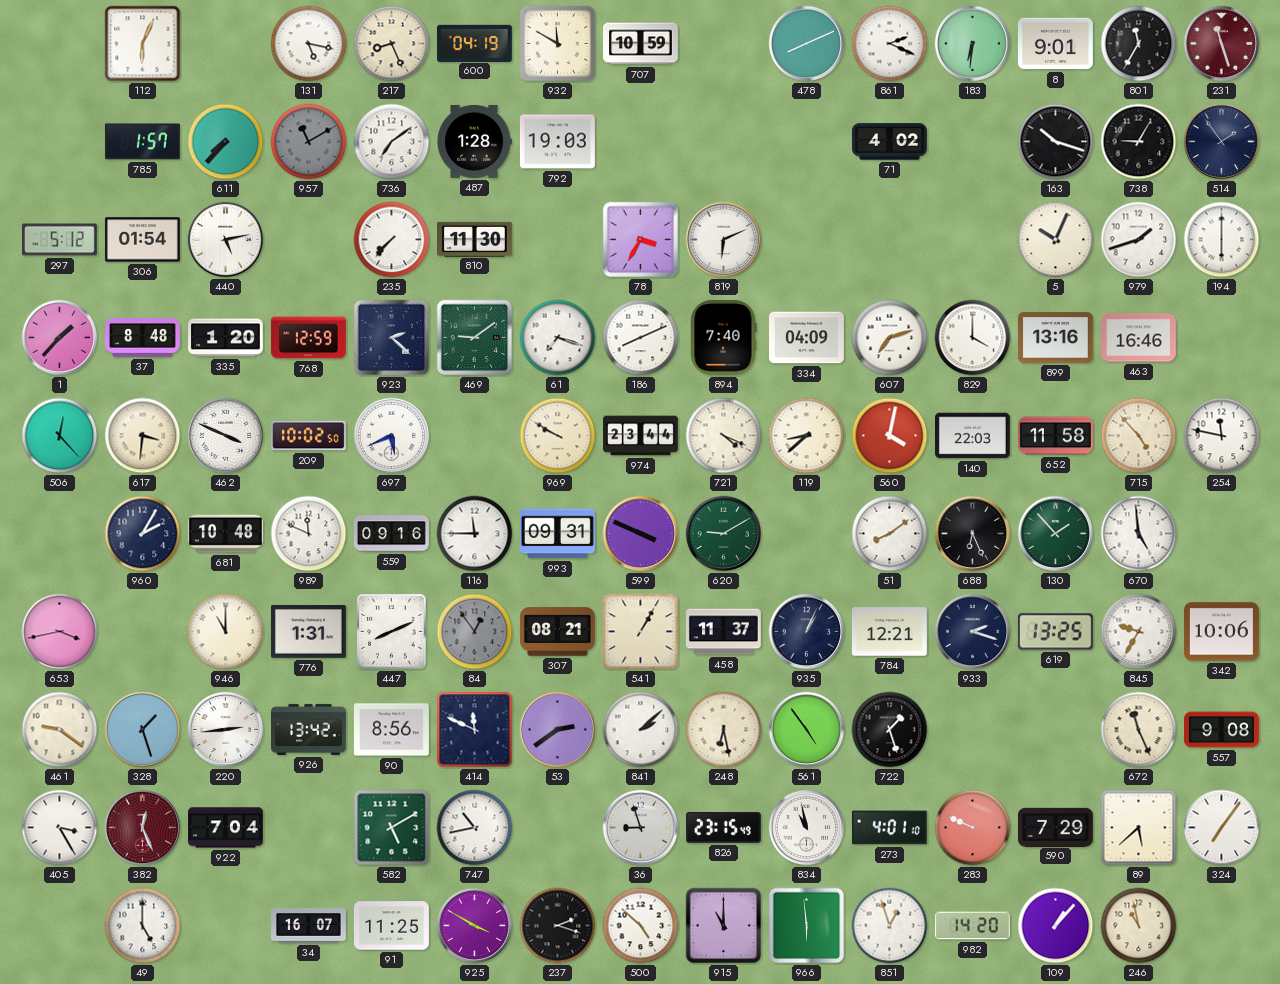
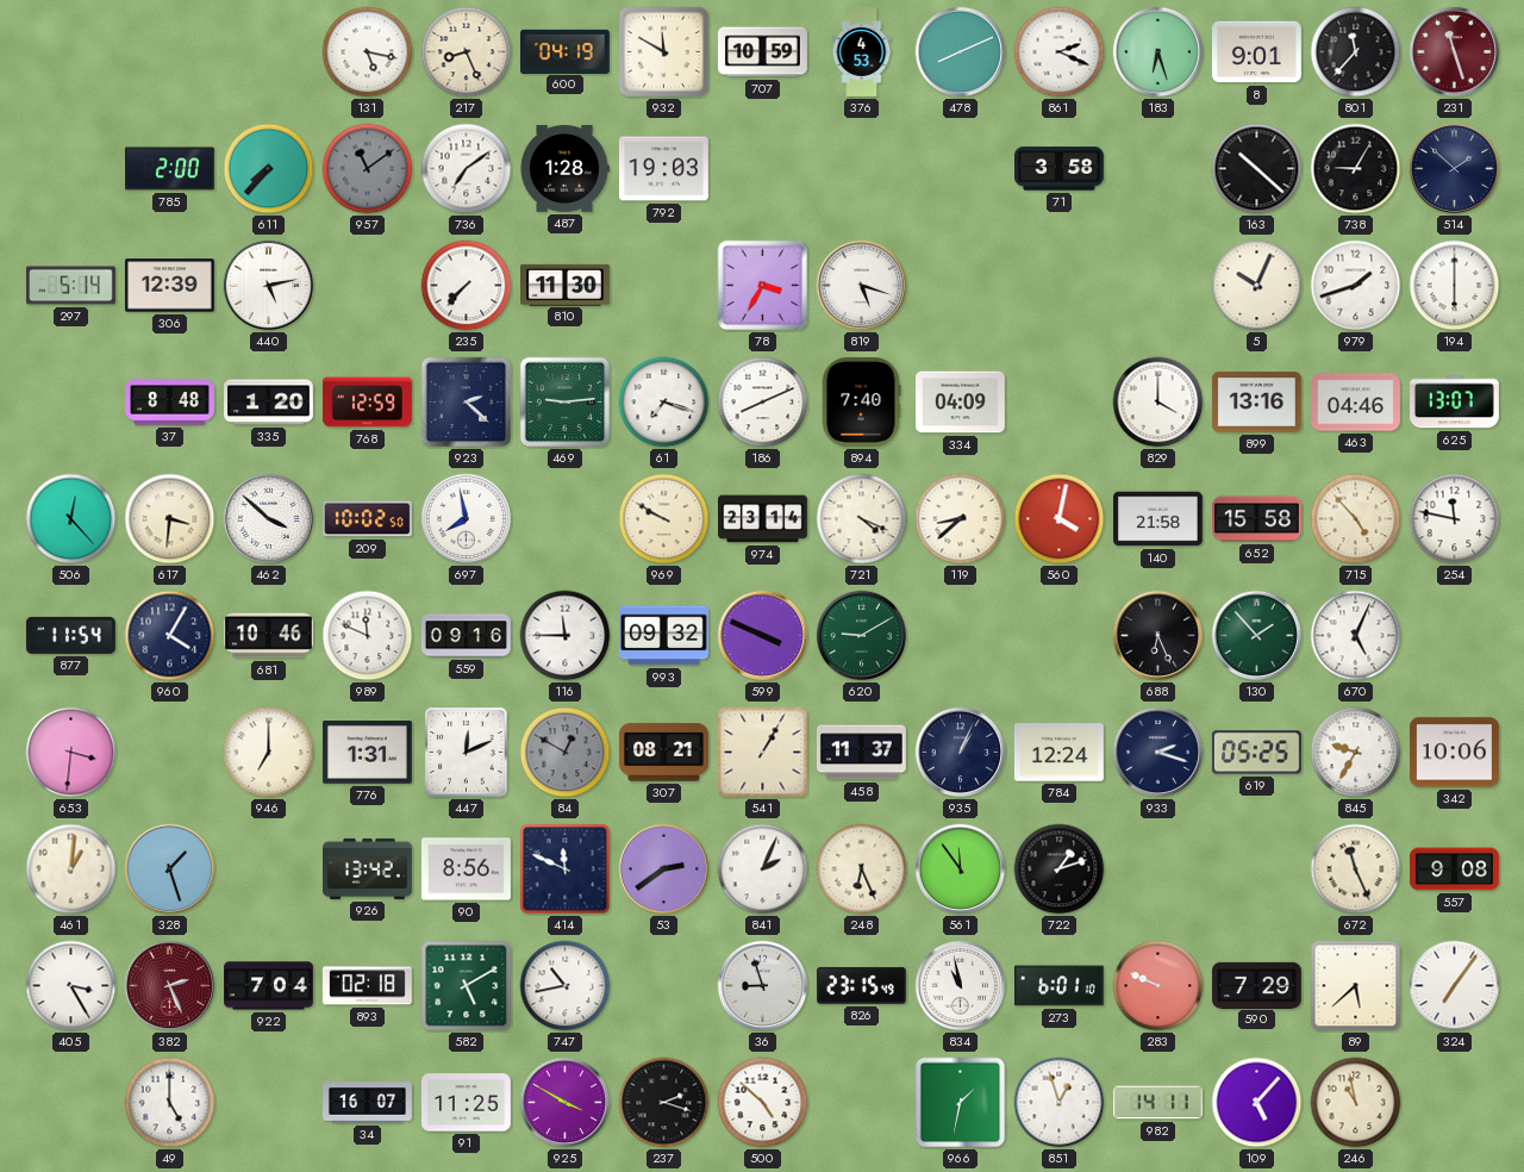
112: 6:04 -> none (143, 44)
376: none -> 4:53 (862, 52)
183: 6:31 -> 6:27 (1158, 52)
801: 11:35 -> 11:37 (1356, 52)
785: 1:57 -> 2:00 (169, 169)
957: 11:10 -> 11:09 (368, 169)
71: 4:02 -> 3:58 (1058, 169)
163: 10:18 -> 10:22 (1257, 169)
514: 1:54 -> 1:52 (1455, 169)
297: 5:12 -> 5:14 (71, 286)
306: 01:54 -> 12:39 (169, 286)
819: 6:11 -> 5:18 (862, 286)
1: 1:37 -> none (60, 338)
469: 9:09 -> 9:14 (566, 403)
607: 7:12 -> none (890, 338)
463: 16:46 -> 04:46 (1356, 403)
625: none -> 13:07 (1455, 403)
462: 3:49 -> 3:52 (269, 519)
697: 5:41 -> 7:58 (467, 519)
974: 23:44 -> 23:14 (763, 519)
140: 22:03 -> 21:58 (1158, 519)
652: 11:58 -> 15:58 (1256, 519)
877: none -> 11:54 (70, 635)
960: 2:05 -> 4:05 (170, 636)
681: 10:48 -> 10:46 (268, 636)
993: 09:31 -> 09:32 (663, 636)
51: 8:09 -> none (890, 534)
670: 4:59 -> 5:04 (1356, 636)
653: 3:43 -> 3:31 (71, 753)
946: 11:00 -> 7:00 (269, 753)
447: 8:11 -> 12:11 (467, 753)
84: 12:54 -> 12:50 (566, 753)
784: 12:21 -> 12:24 (1058, 753)
619: 13:25 -> 05:25 (1256, 753)
461: 9:21 -> 1:01 (71, 869)
220: 2:44 -> none (226, 730)
841: 2:08 -> 2:04 (763, 869)
248: 6:28 -> 6:26 (862, 869)
561: 4:54 -> 11:54 (961, 869)
722: 1:27 -> 1:12 (1060, 869)
382: 12:26 -> 2:26 (170, 986)
893: none -> 02:18 (367, 986)
273: 4:01 -> 6:01 (1058, 986)
915: 11:00 -> none (724, 926)
966: 5:59 -> 1:32 (961, 1103)
982: 14:20 -> 14:11 (1158, 1103)
109: 1:07 -> 5:07 (1257, 1103)
